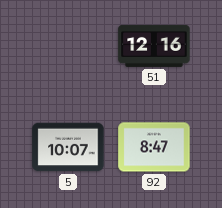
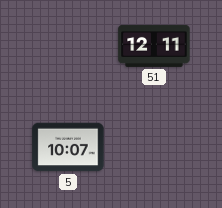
51: 12:16 -> 12:11 (154, 46)
92: 8:47 -> none (154, 147)
